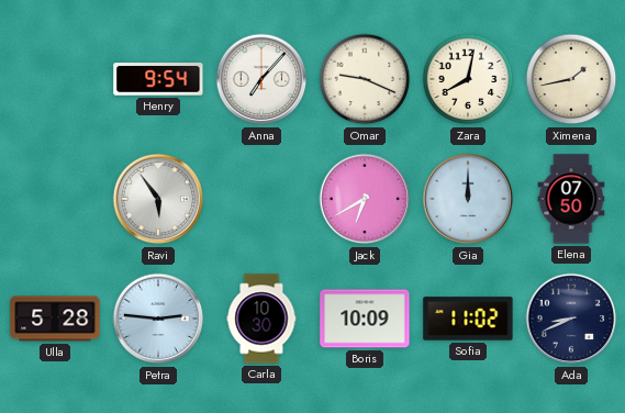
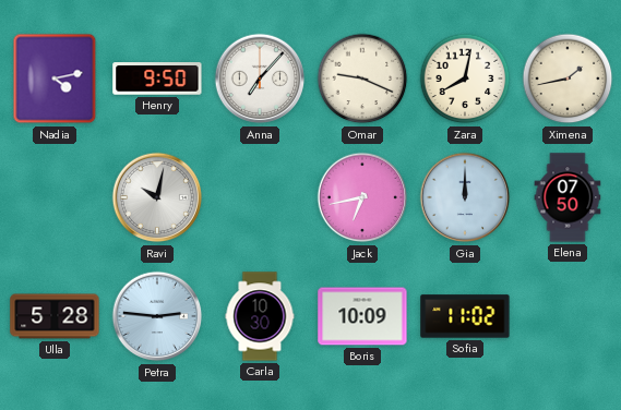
Nadia: none -> 4:13 (55, 79)
Henry: 9:54 -> 9:50 (157, 79)
Ravi: 5:54 -> 10:02 (157, 197)
Jack: 6:40 -> 6:43 (362, 197)
Ada: 8:41 -> none (571, 319)
